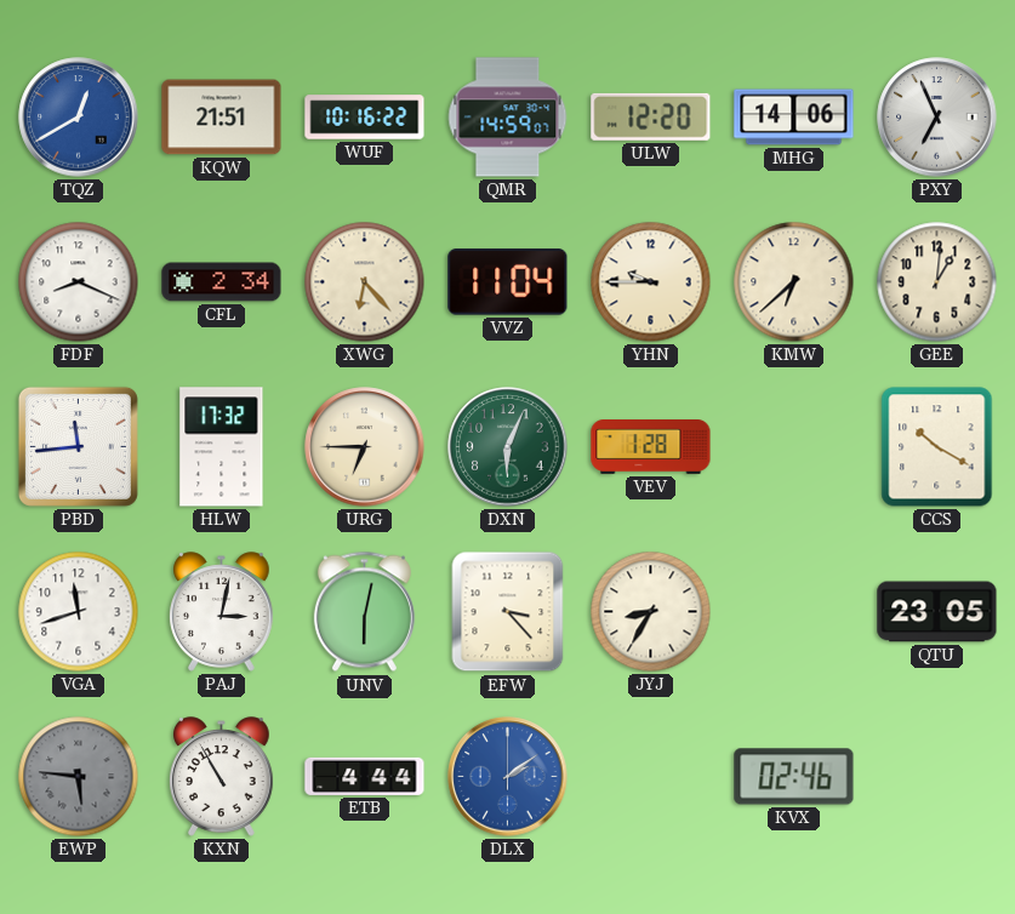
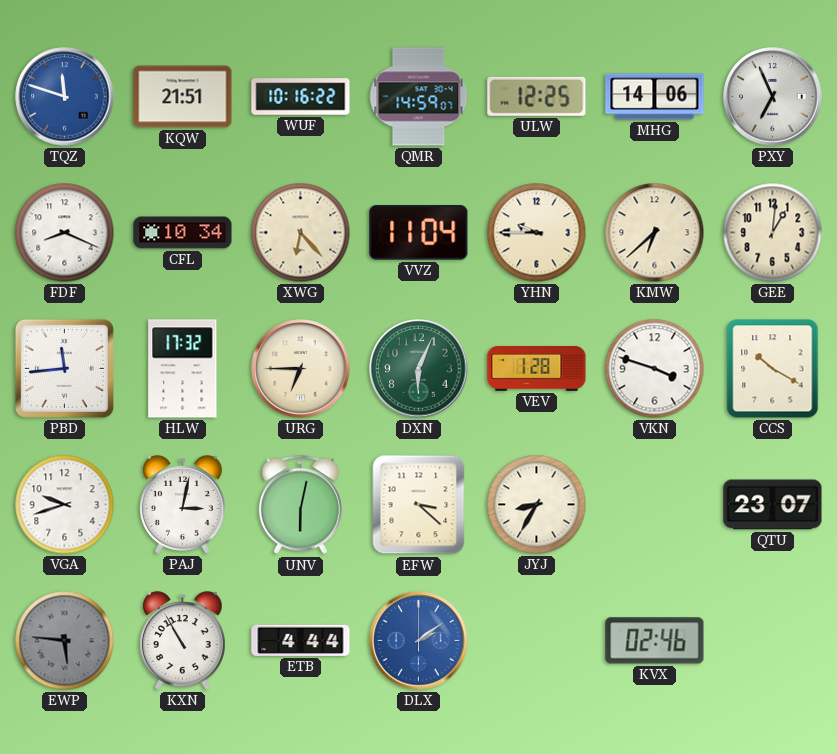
TQZ: 12:40 -> 11:48 (65, 97)
ULW: 12:20 -> 12:25 (537, 96)
CFL: 2:34 -> 10:34 (183, 233)
VKN: none -> 3:48 (655, 369)
VGA: 11:42 -> 9:42 (65, 505)
EFW: 3:23 -> 3:22 (419, 505)
QTU: 23:05 -> 23:07 (773, 505)
